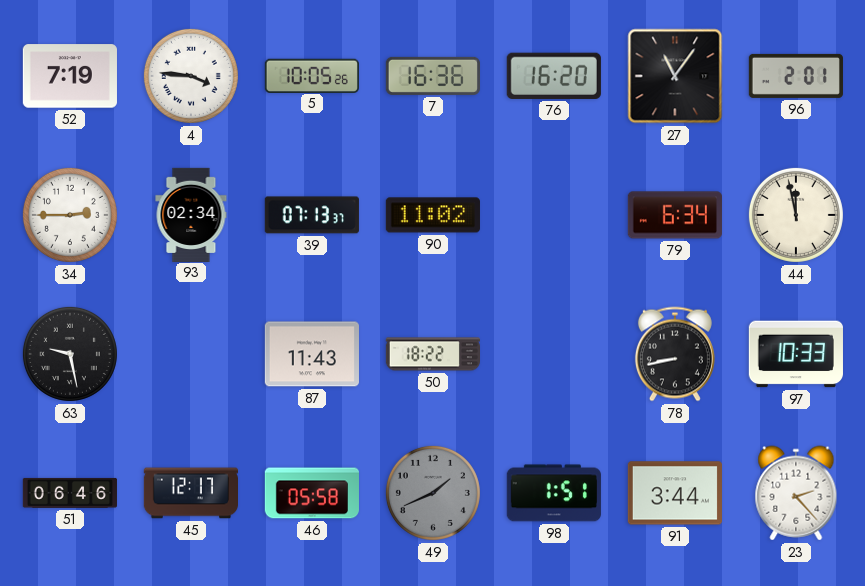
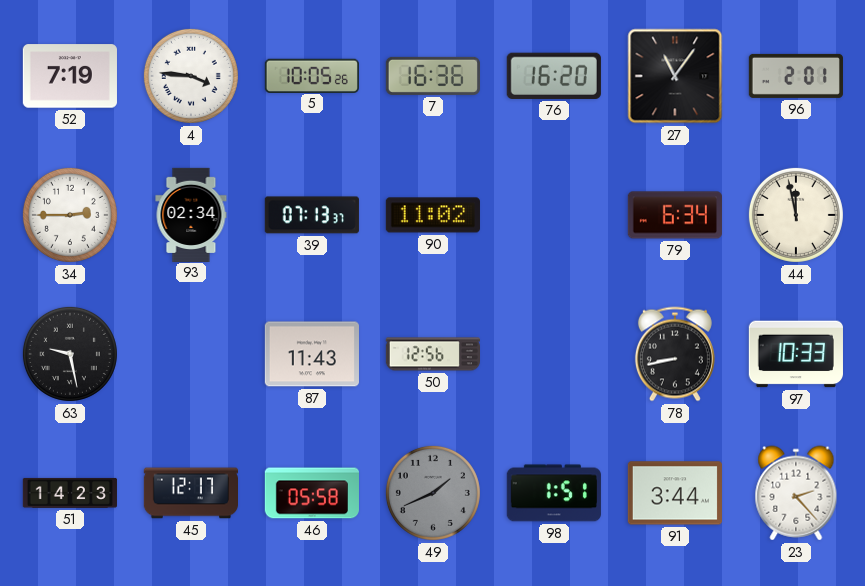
50: 18:22 -> 12:56 (432, 354)
51: 06:46 -> 14:23 (69, 493)
